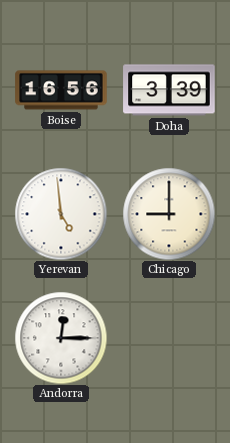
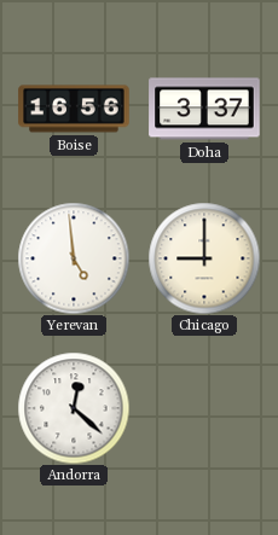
Doha: 3:39 -> 3:37 (204, 109)
Andorra: 12:15 -> 12:22 (74, 408)
